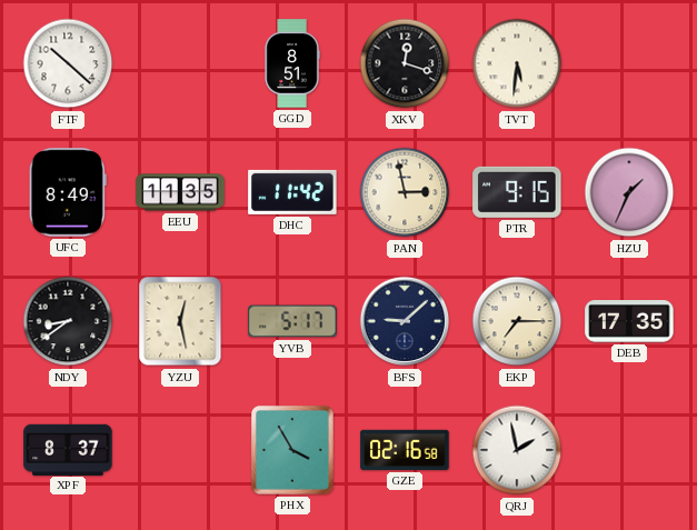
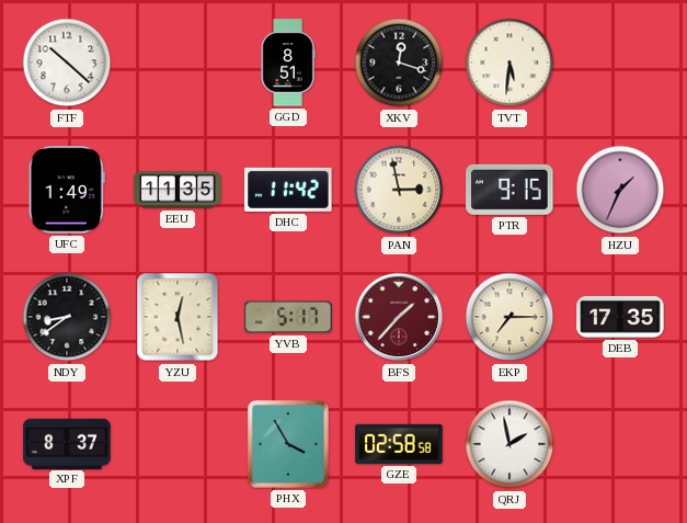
UFC: 8:49 -> 1:49 (67, 190)
BFS: 9:08 -> 1:37 (399, 317)
BFS dial: navy -> burgundy (399, 317)
GZE: 02:16 -> 02:58 (399, 444)
